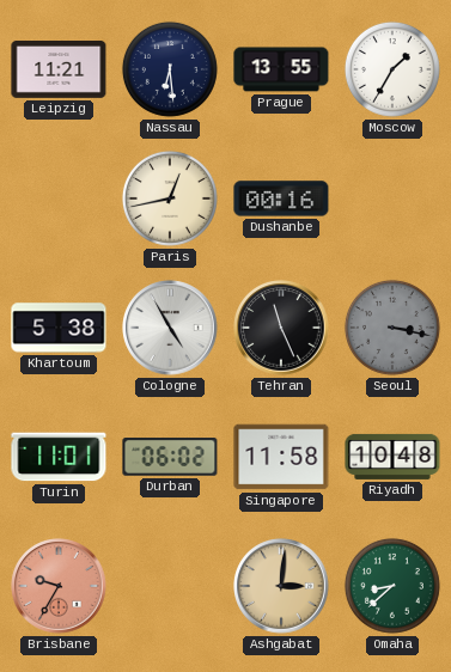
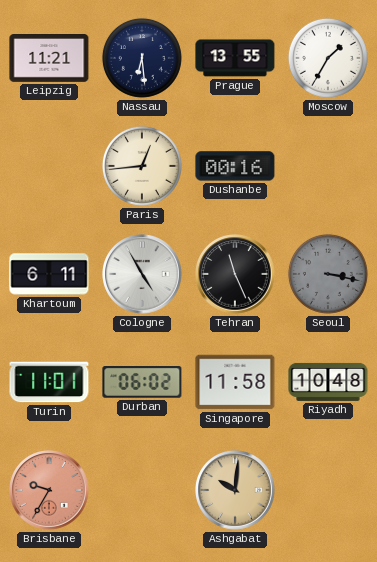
Paris: 12:43 -> 12:44 (142, 166)
Khartoum: 5:38 -> 6:11 (49, 274)
Ashgabat: 3:01 -> 10:01 (235, 490)
Omaha: 8:38 -> none (392, 586)
